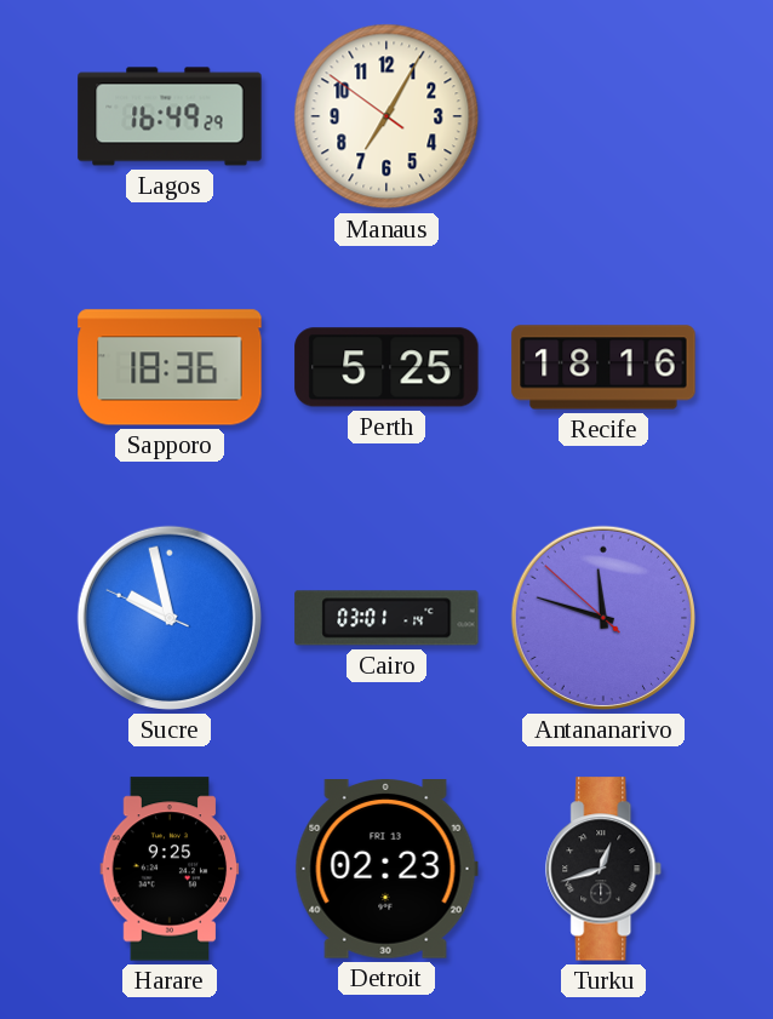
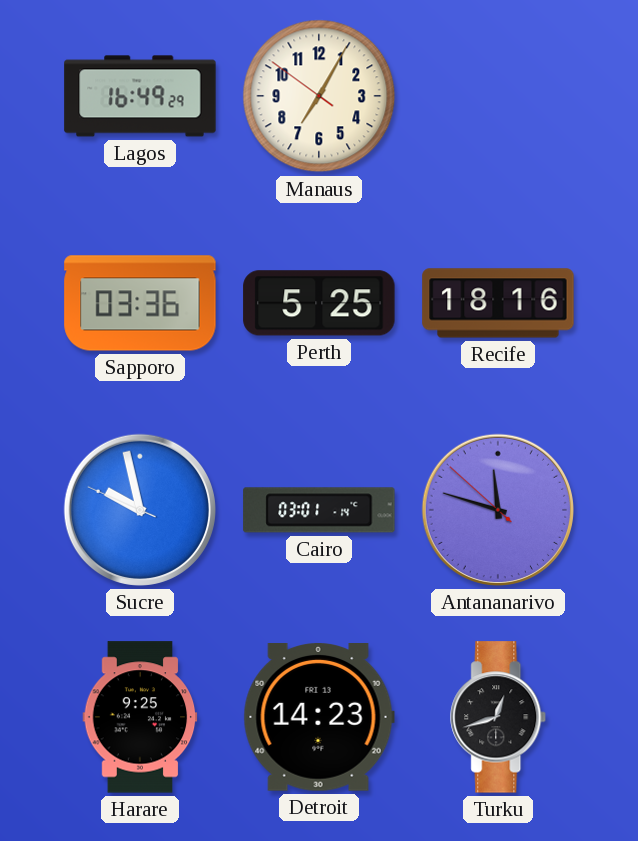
Sapporo: 18:36 -> 03:36 (140, 303)
Detroit: 02:23 -> 14:23 (319, 718)
